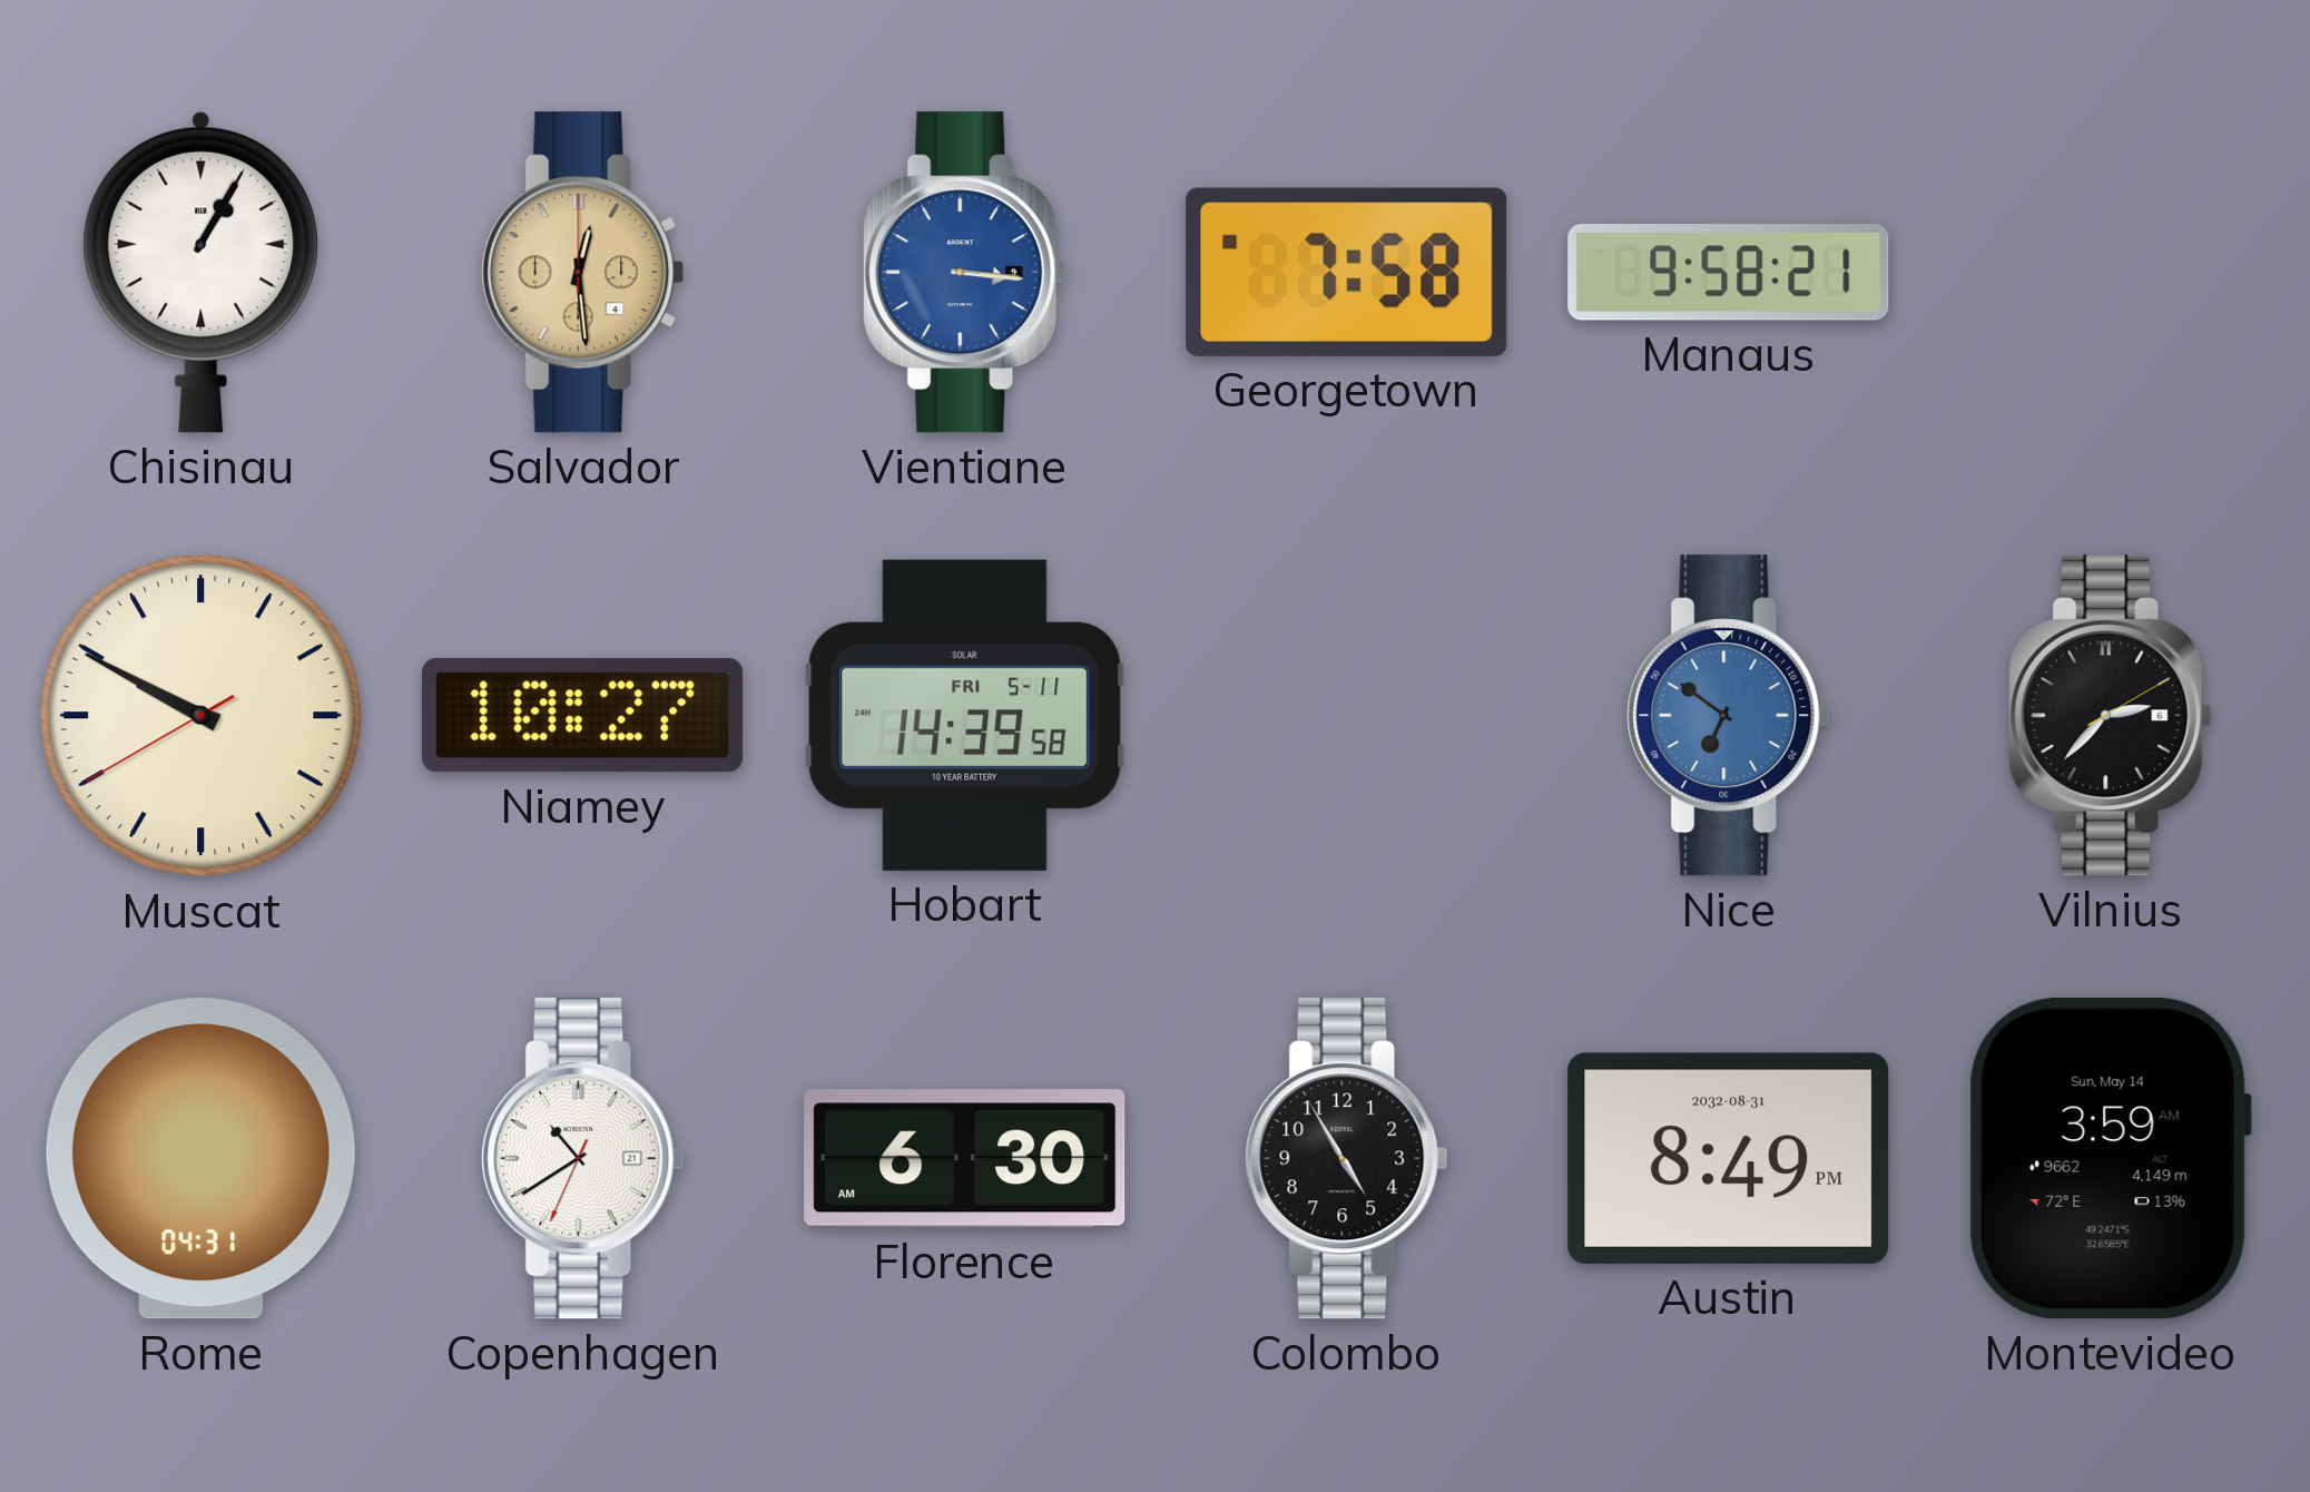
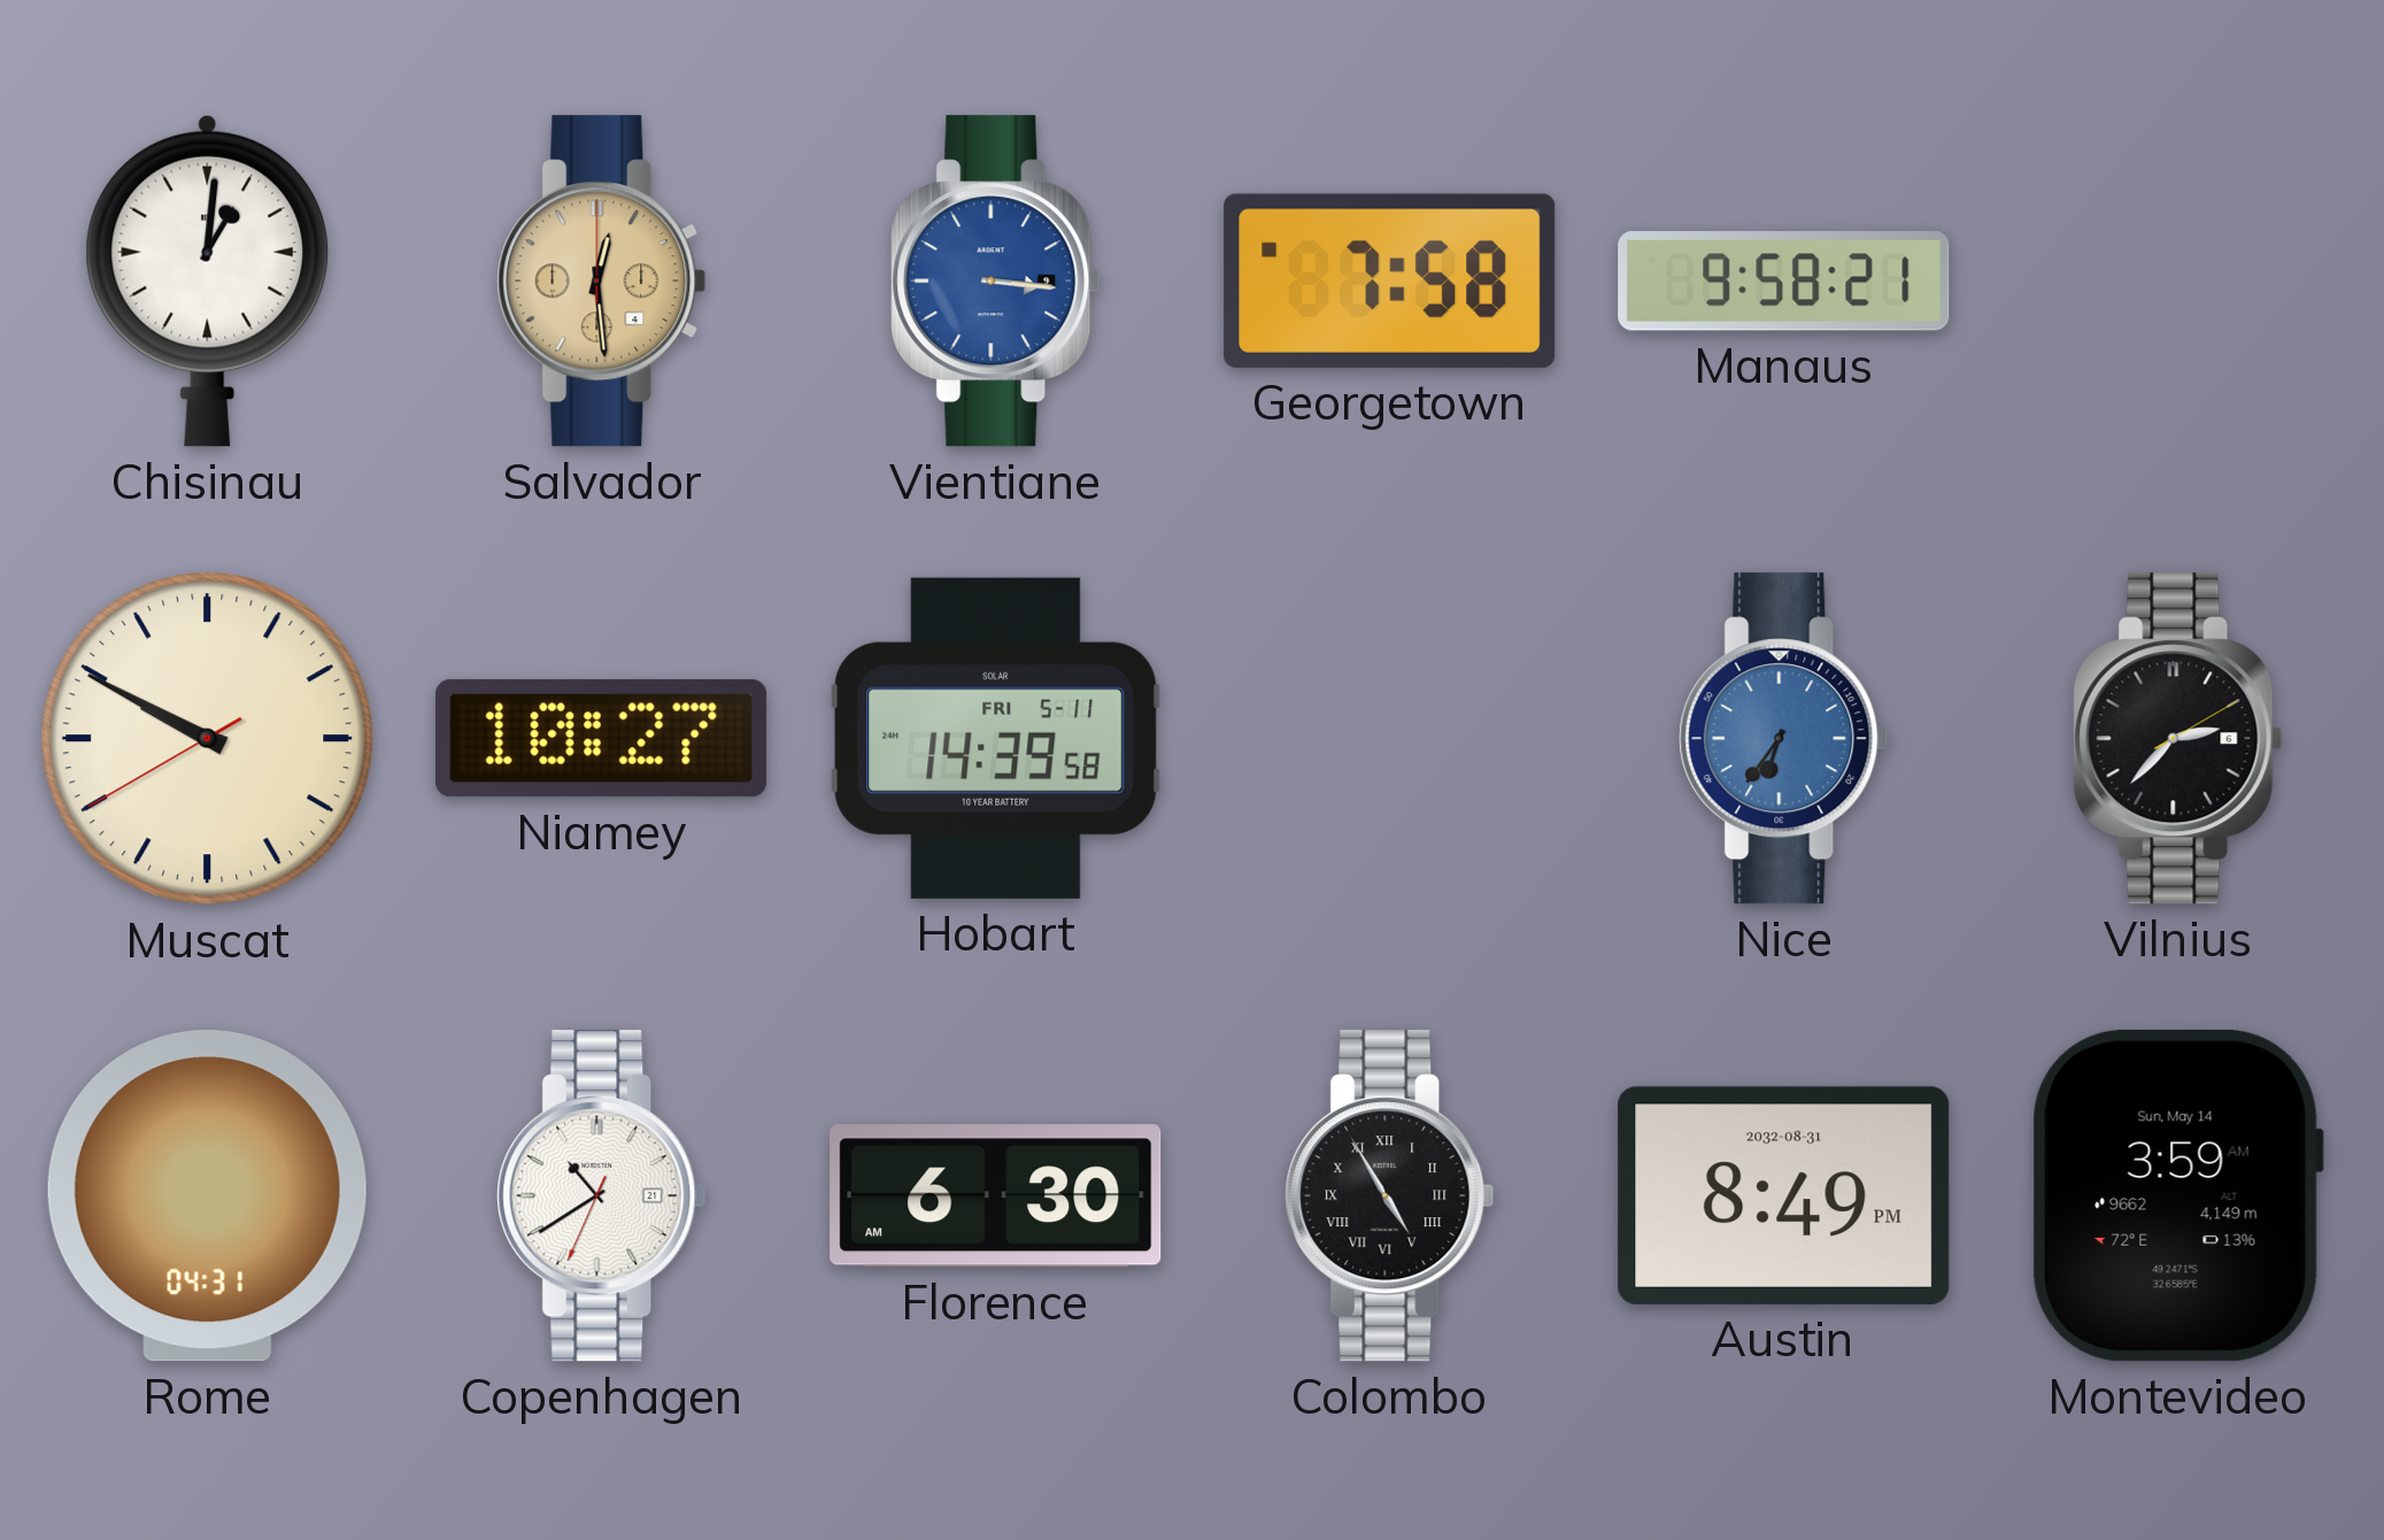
Chisinau: 1:05 -> 1:01 (208, 280)
Nice: 6:51 -> 6:36 (1784, 739)
Colombo numerals: Arabic -> Roman (1390, 1196)
